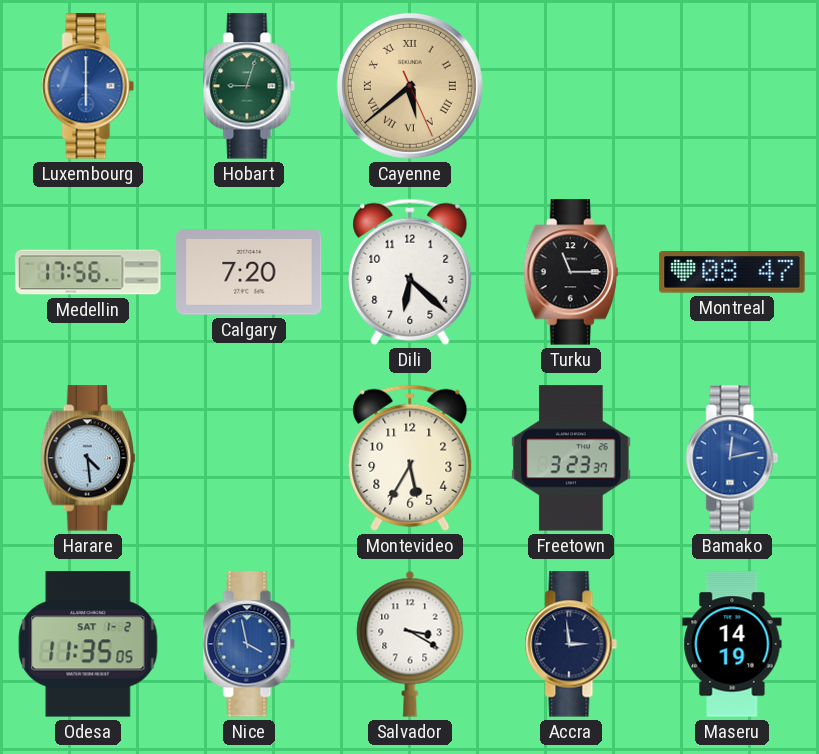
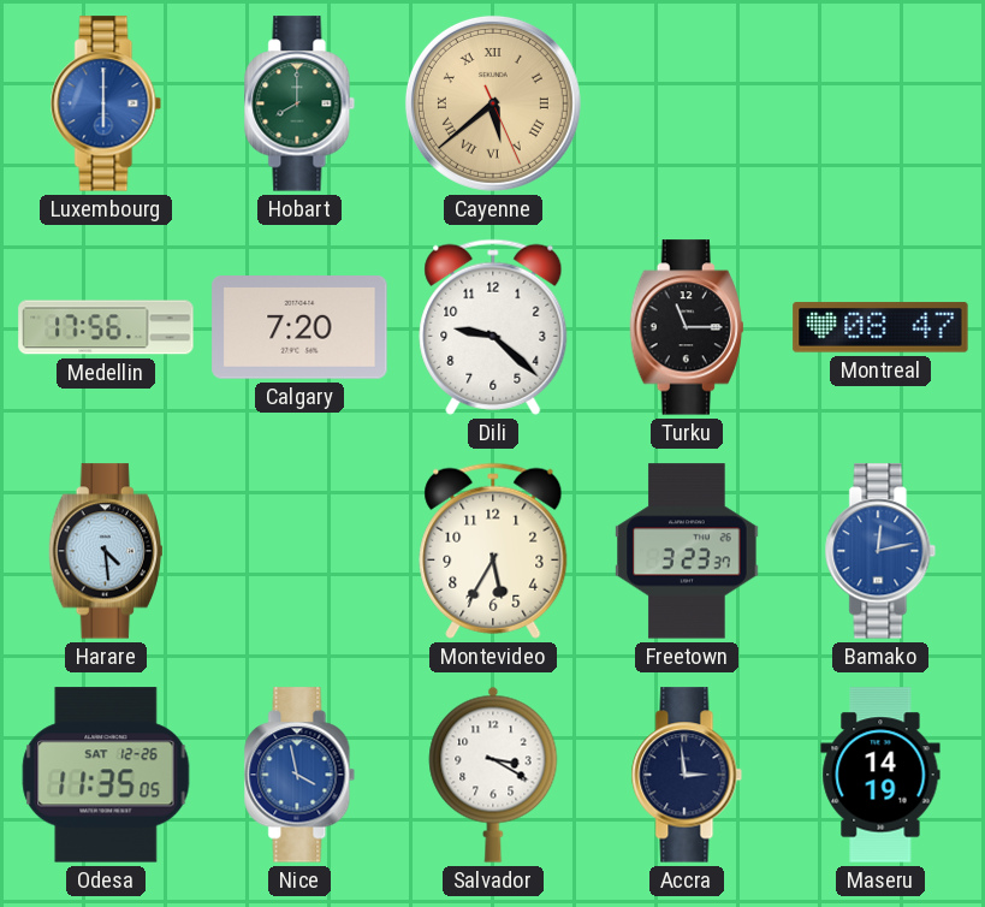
Hobart: 9:03 -> 8:00 (299, 103)
Dili: 6:22 -> 9:22 (493, 327)
Odesa date: SAT 1-2 -> SAT 12-26 (106, 775)
